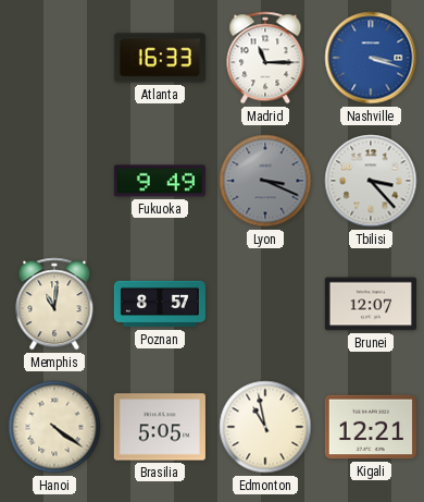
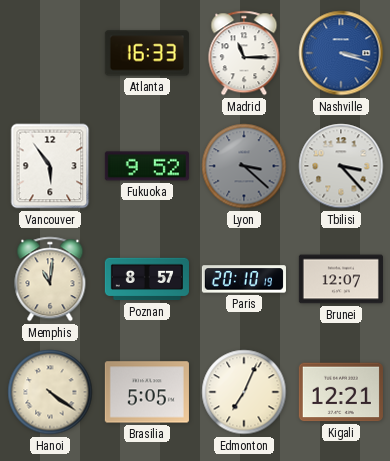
Vancouver: none -> 5:54 (50, 166)
Fukuoka: 9:49 -> 9:52 (147, 166)
Lyon: 3:19 -> 3:22 (244, 166)
Paris: none -> 20:10 (244, 279)
Edmonton: 10:58 -> 7:04 (244, 392)
